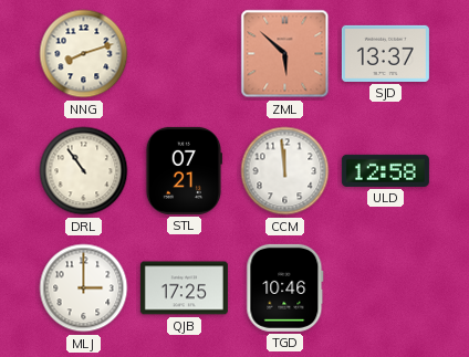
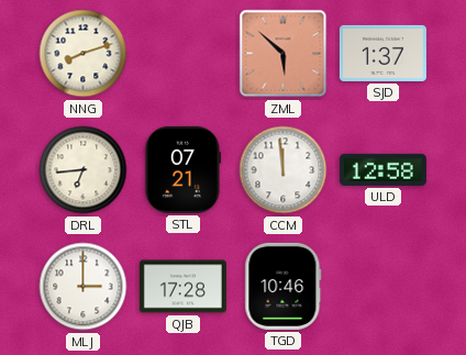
SJD: 13:37 -> 1:37 (382, 53)
DRL: 10:54 -> 6:44 (84, 170)
QJB: 17:25 -> 17:28 (182, 287)
